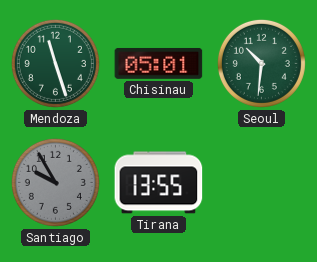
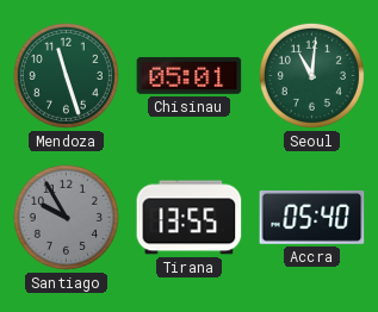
Seoul: 10:31 -> 11:01 (311, 75)
Accra: none -> 05:40 (312, 217)
